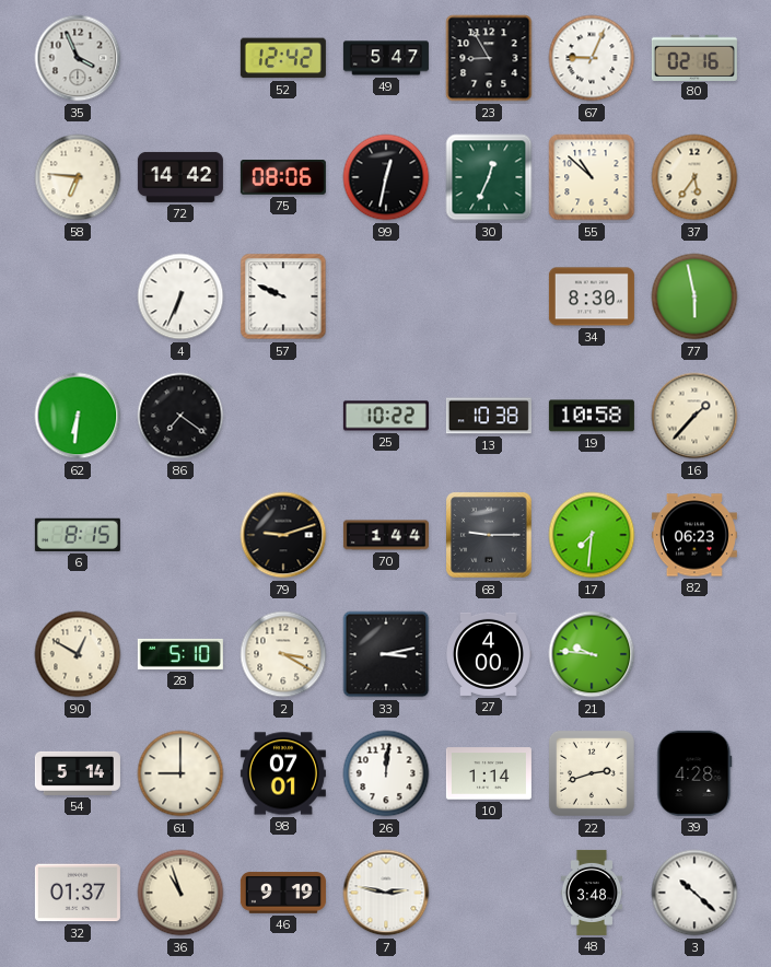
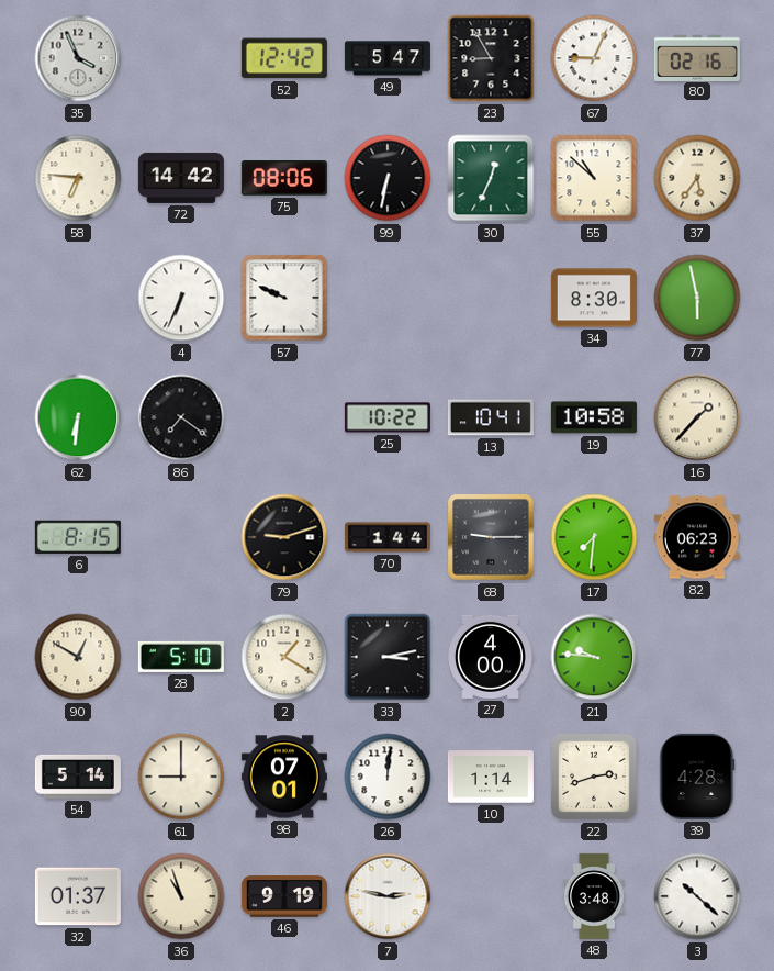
99: 12:32 -> 6:32 (388, 178)
13: 10:38 -> 10:41 (491, 417)
2: 3:20 -> 1:20 (284, 657)
